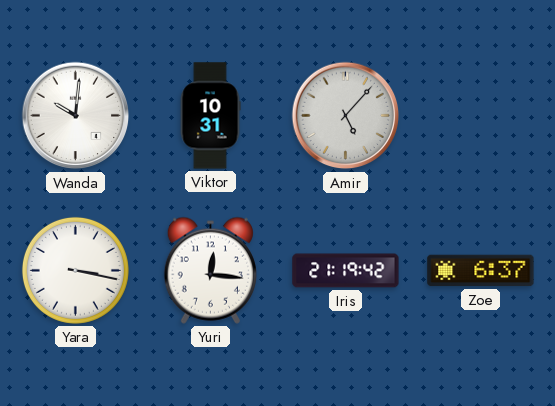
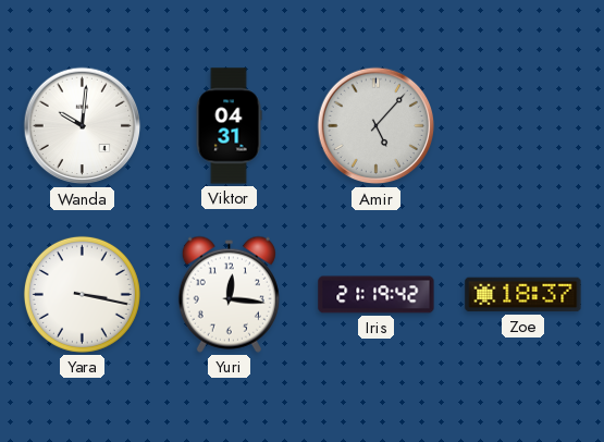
Viktor: 10:31 -> 04:31 (229, 126)
Zoe: 6:37 -> 18:37 (523, 295)
